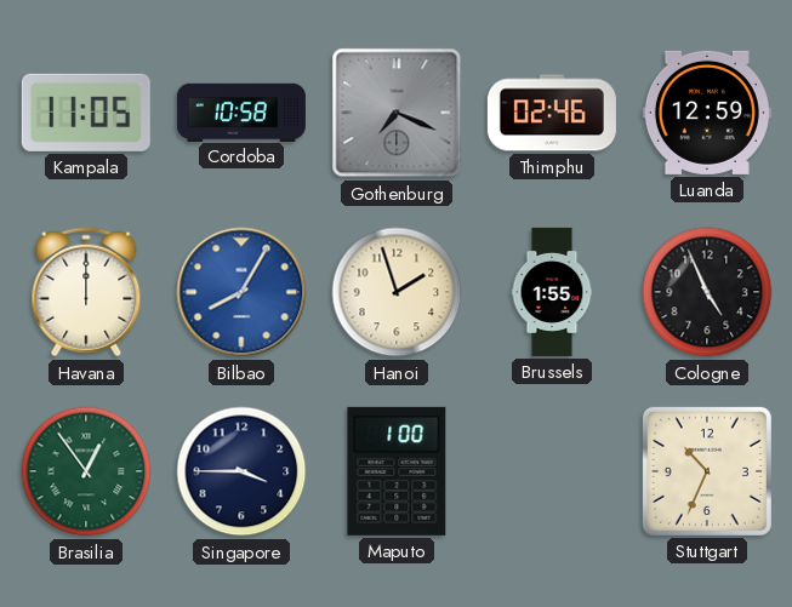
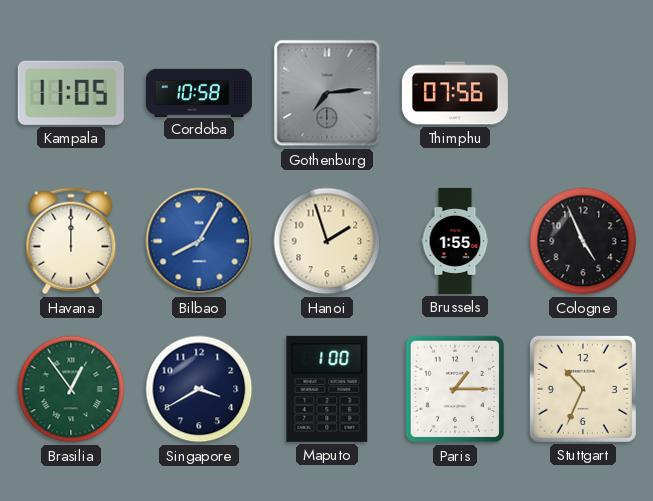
Gothenburg: 7:19 -> 7:14 (327, 93)
Thimphu: 02:46 -> 07:56 (455, 93)
Luanda: 12:59 -> none (707, 113)
Singapore: 3:45 -> 3:40 (199, 389)
Paris: none -> 1:15 (455, 389)
